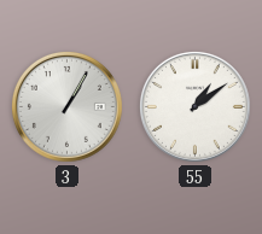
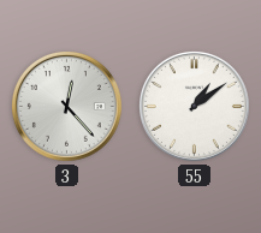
3: 1:05 -> 12:23 (66, 106)
